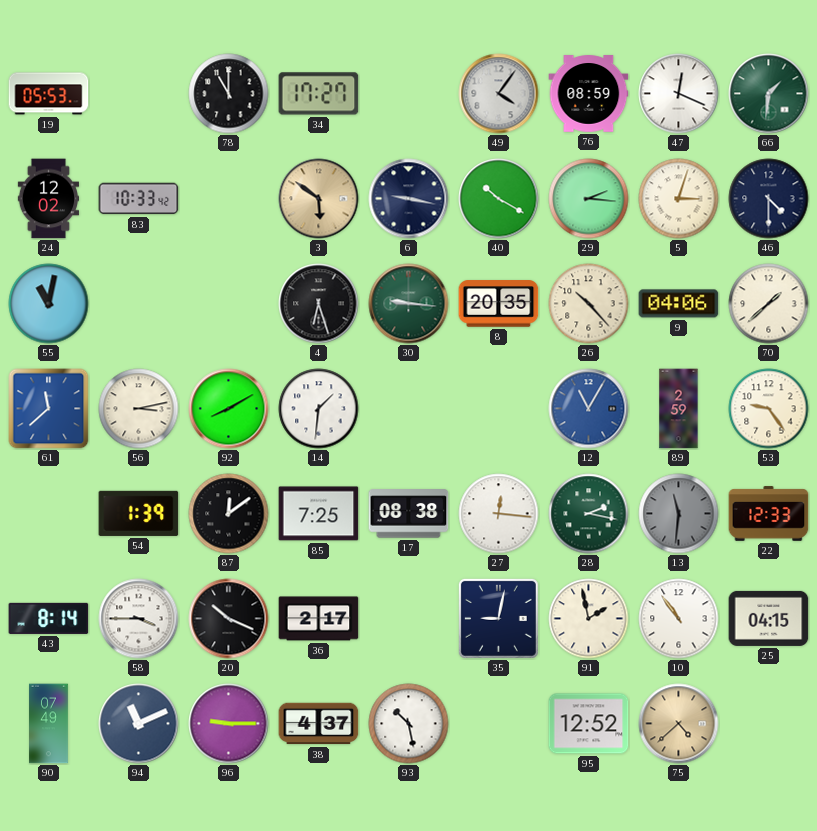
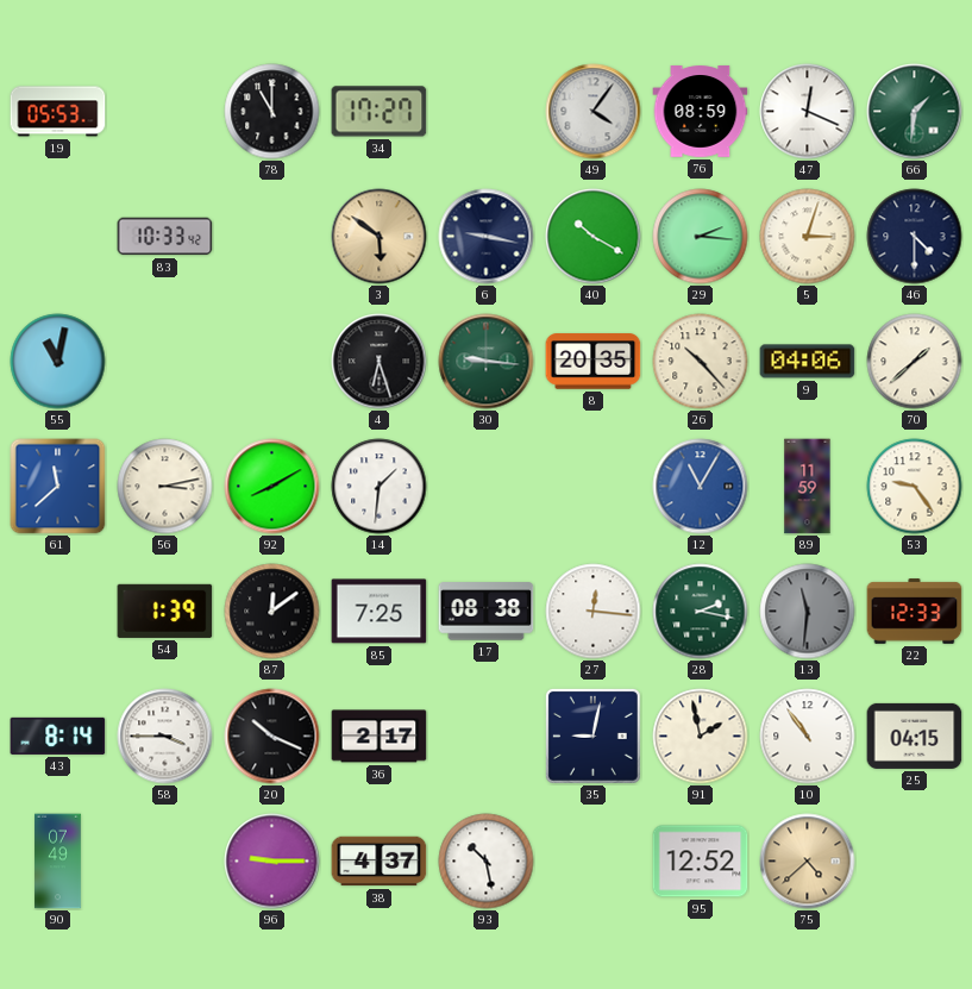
24: 12:02 -> none (48, 199)
89: 2:59 -> 11:59 (808, 487)
94: 11:11 -> none (139, 724)
